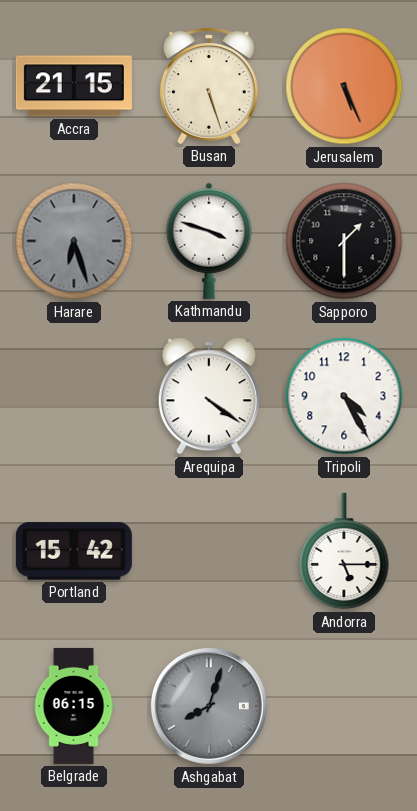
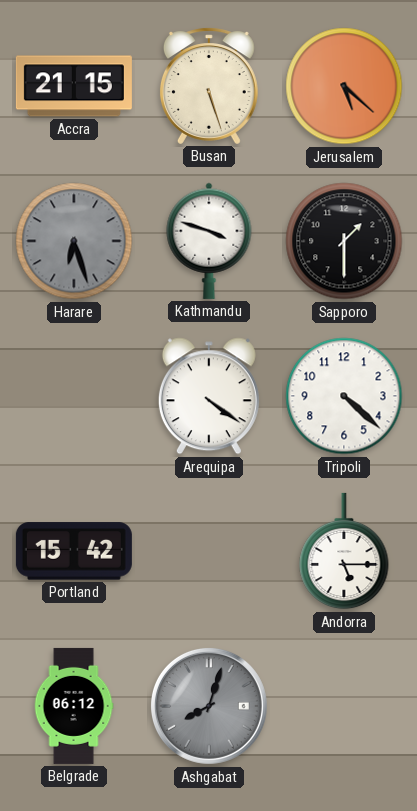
Jerusalem: 5:26 -> 5:22 (344, 86)
Tripoli: 4:25 -> 4:22 (344, 396)
Belgrade: 06:15 -> 06:12 (74, 706)
